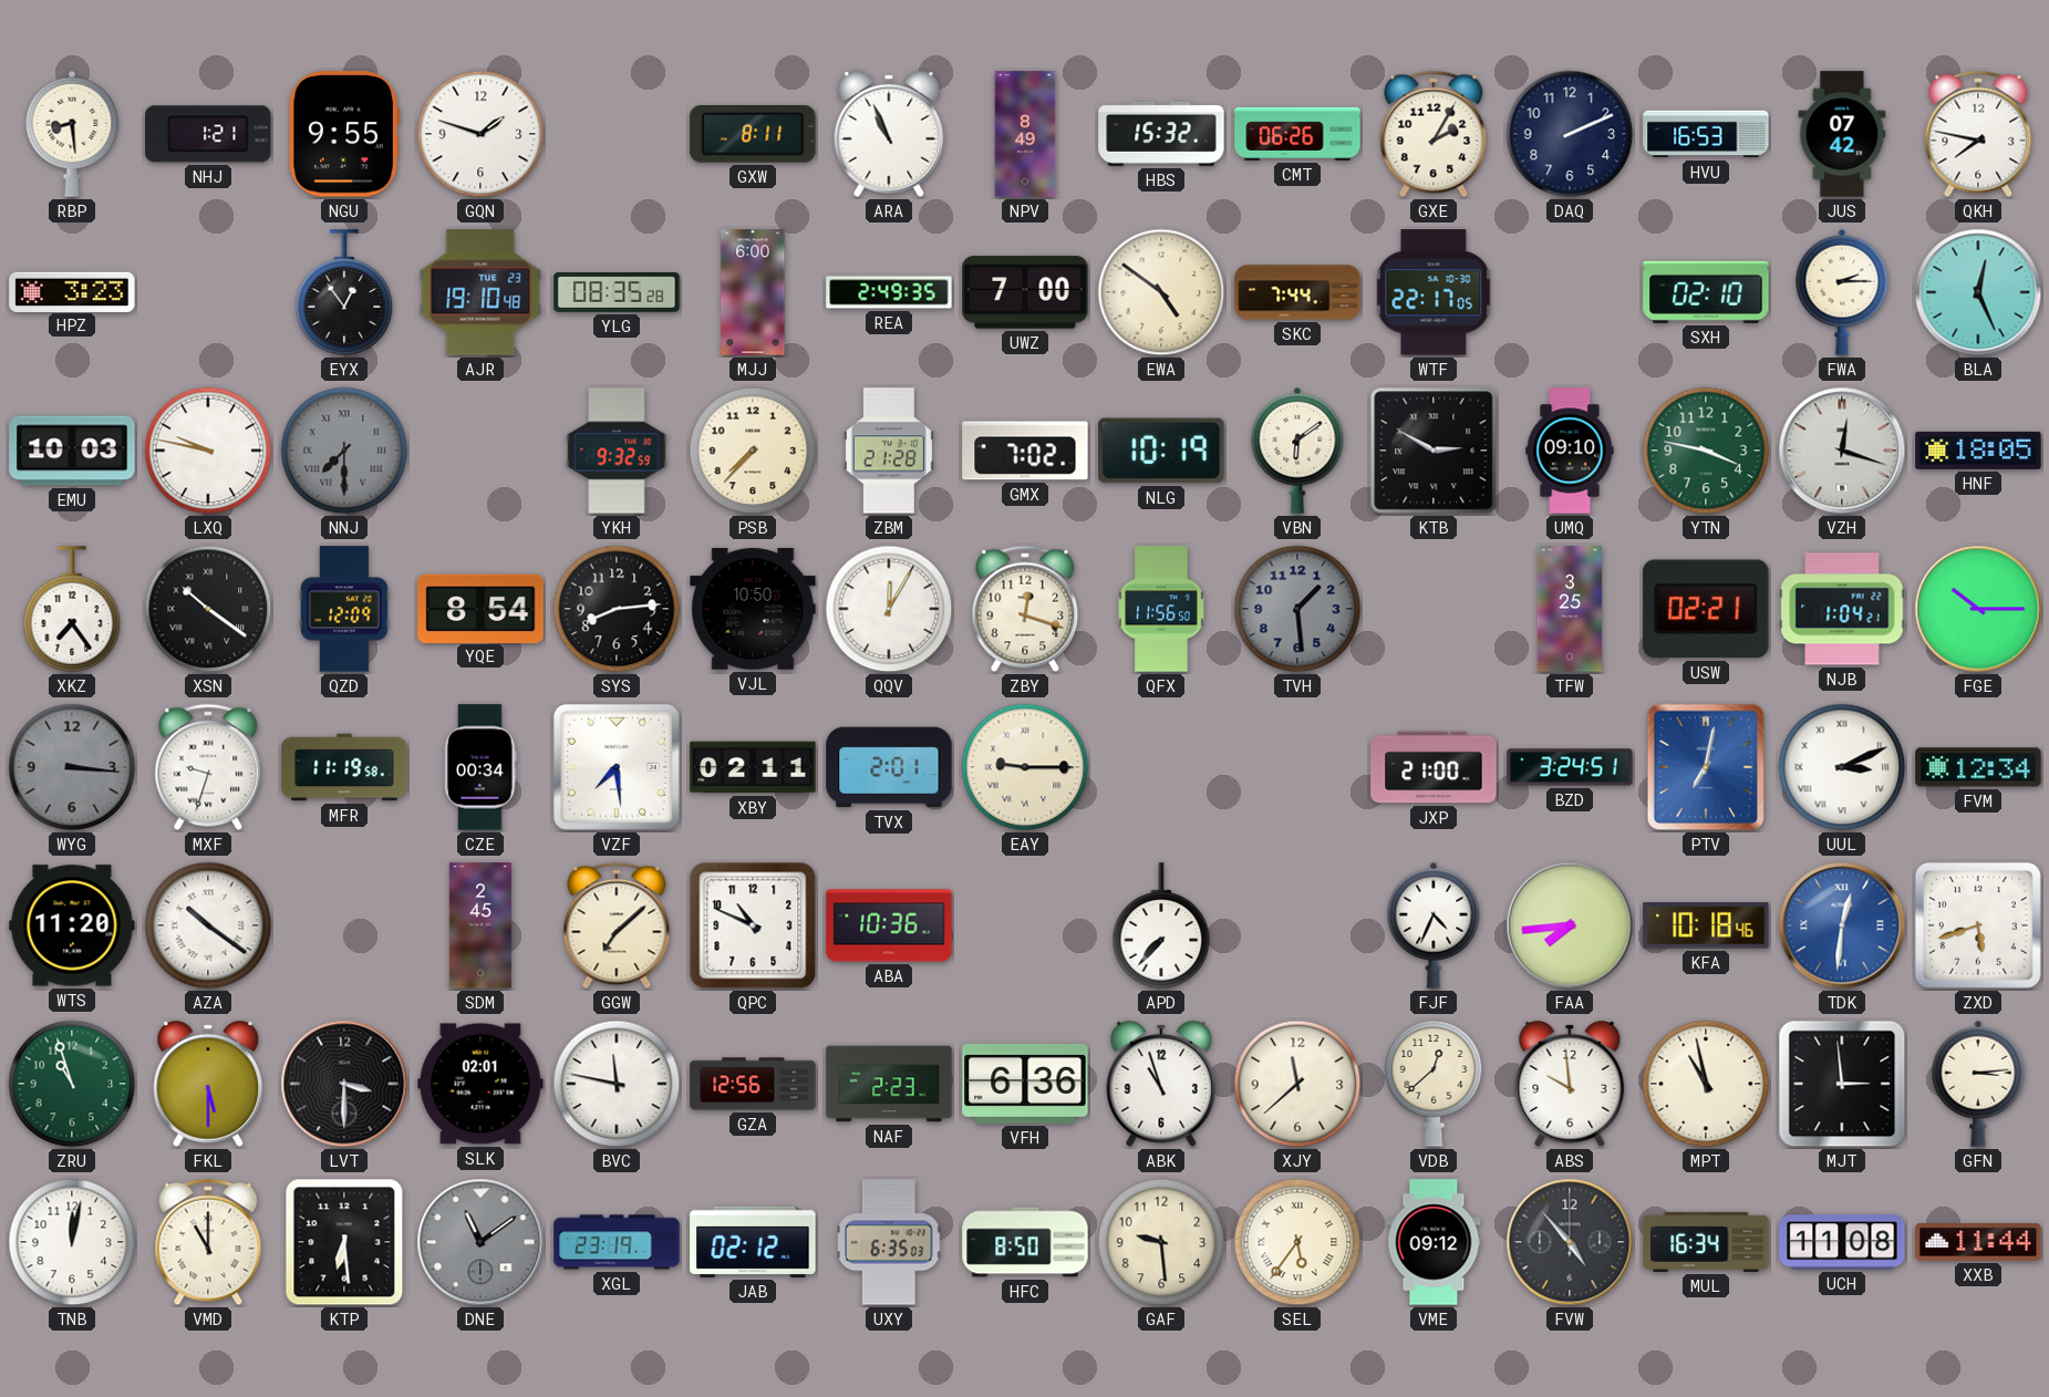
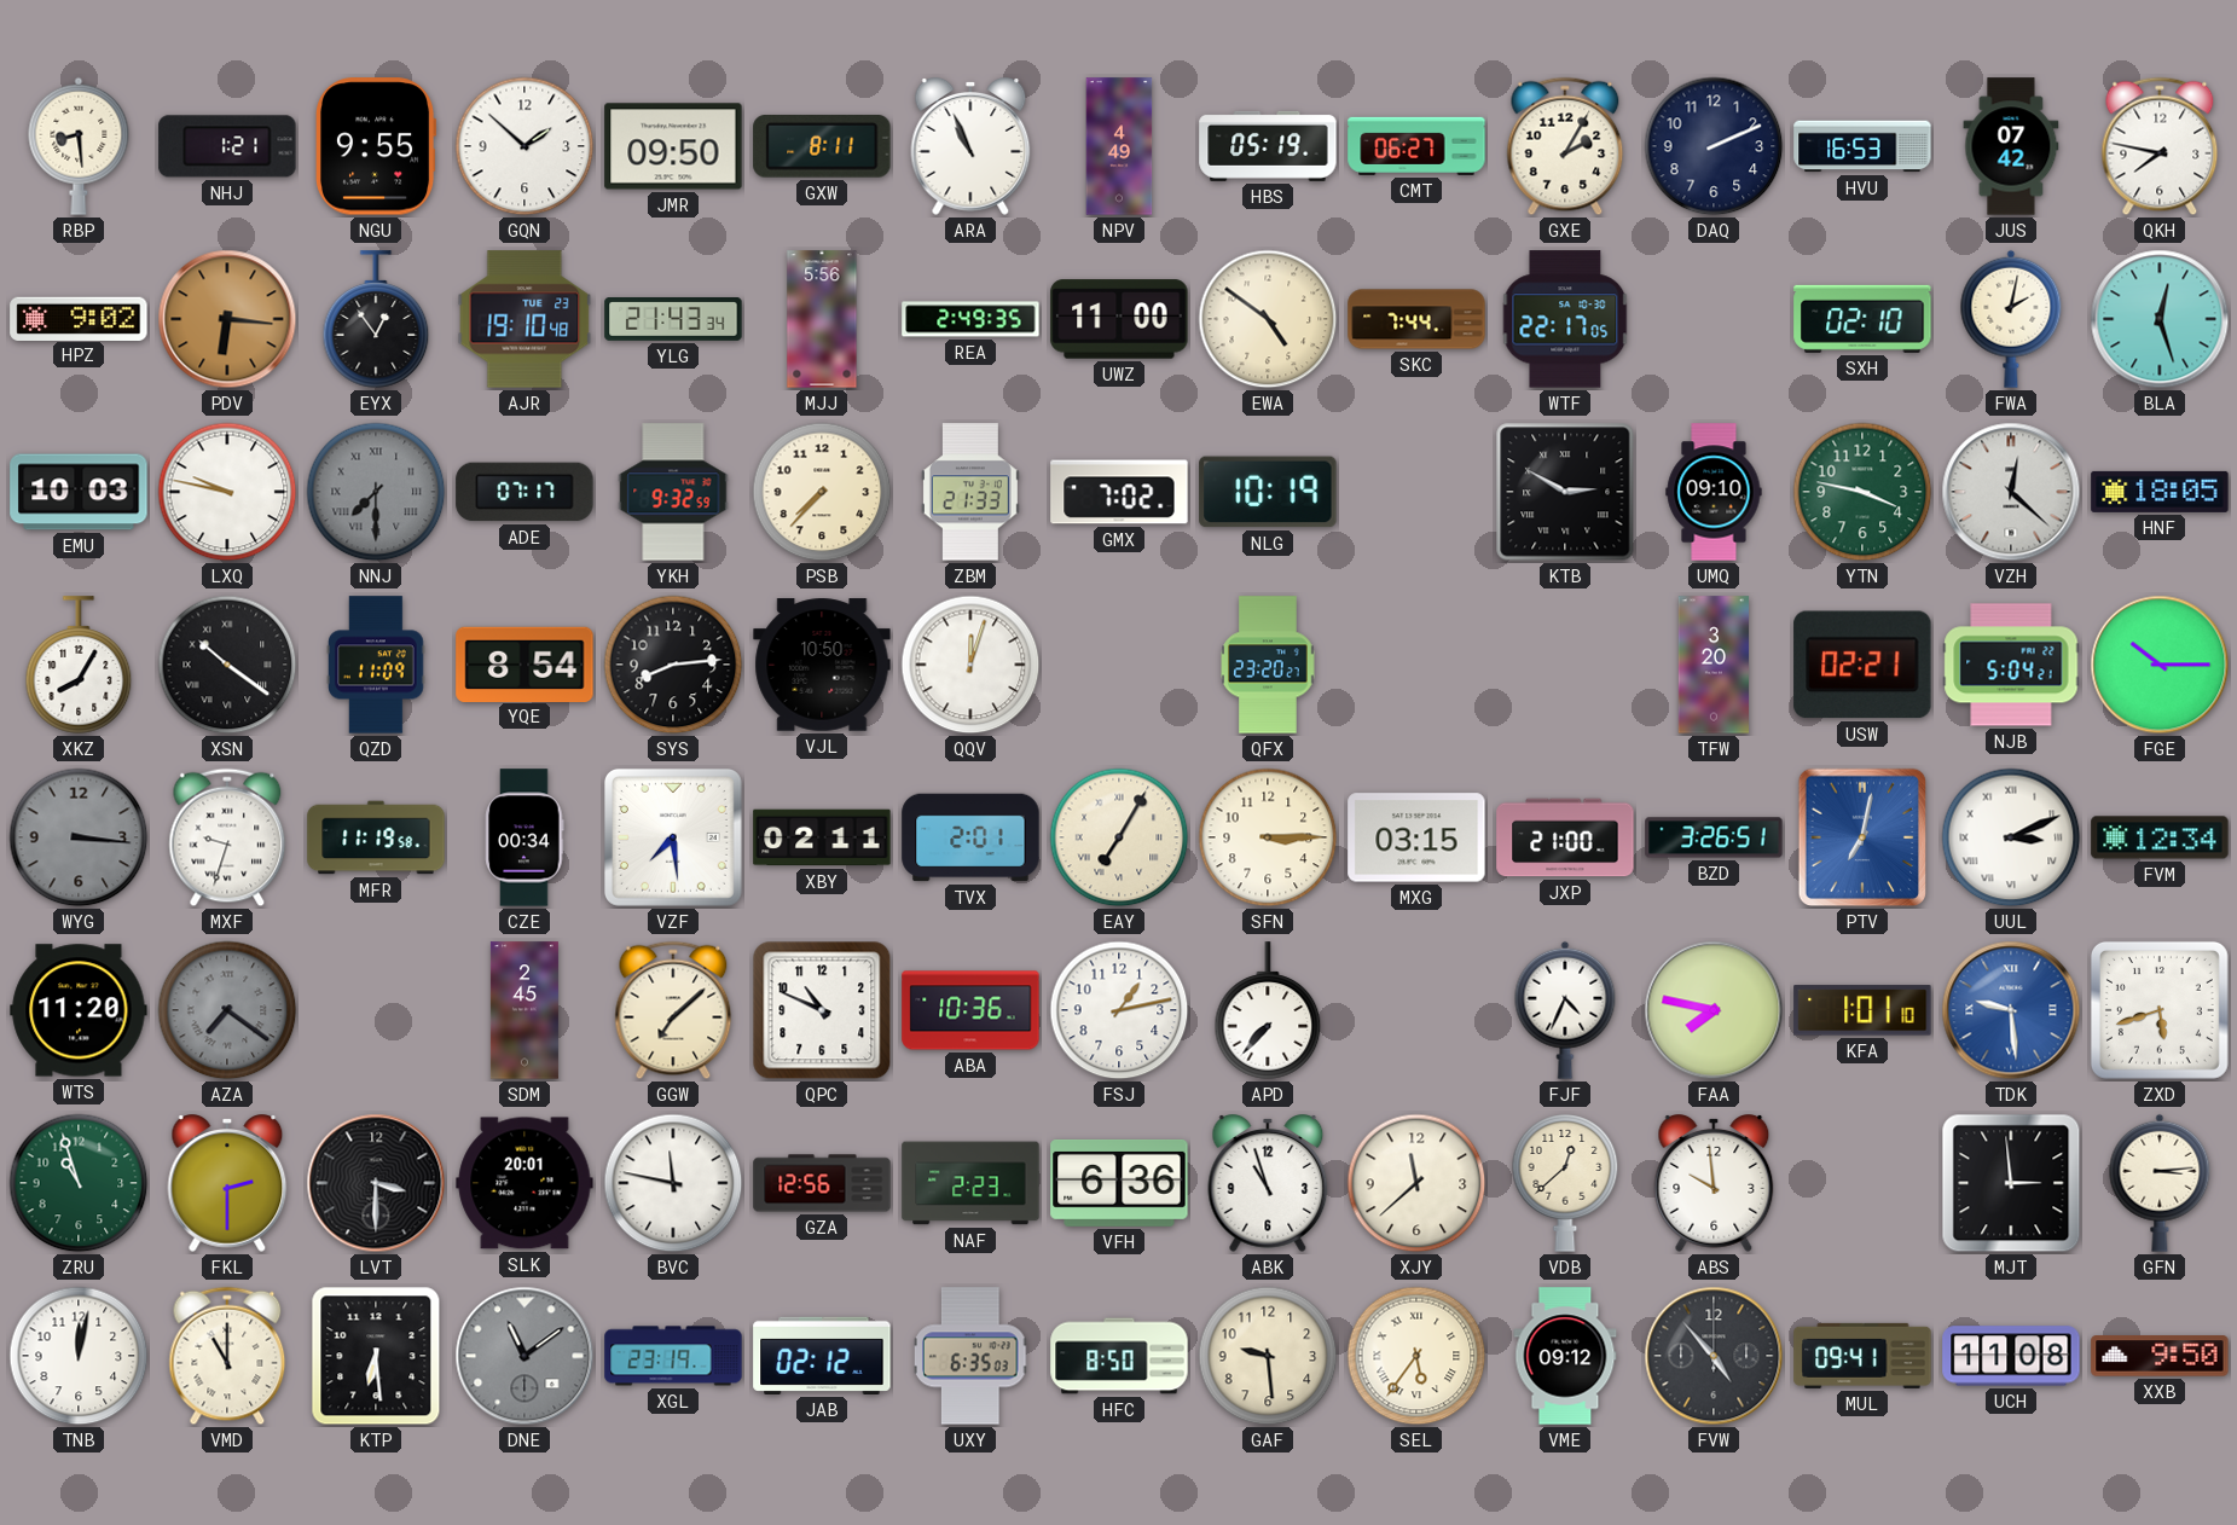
GQN: 1:48 -> 1:52 (525, 146)
JMR: none -> 09:50 (673, 146)
NPV: 8:49 -> 4:49 (1119, 146)
HBS: 15:32 -> 05:19 (1268, 146)
CMT: 06:26 -> 06:27 (1416, 146)
HPZ: 3:23 -> 9:02 (79, 318)
PDV: none -> 6:16 (227, 319)
YLG: 08:35 -> 21:43 (673, 320)
MJJ: 6:00 -> 5:56 (822, 319)
UWZ: 7:00 -> 11:00 (1119, 319)
FWA: 2:15 -> 2:02 (2011, 319)
BLA: 12:26 -> 12:27 (2160, 319)
ADE: none -> 07:17 (525, 492)
ZBM: 21:28 -> 21:33 (970, 492)
VBN: 6:09 -> none (1297, 451)
VZH: 12:18 -> 12:22 (2011, 492)
XKZ: 7:24 -> 8:05 (79, 665)
QZD: 12:09 -> 11:09 (376, 665)
QQV: 12:05 -> 12:03 (970, 665)
ZBY: 12:18 -> none (1025, 609)
QFX: 11:56 -> 23:20 (1268, 665)
TVH: 1:29 -> none (1297, 609)
TFW: 3:25 -> 3:20 (1712, 665)
NJB: 1:04 -> 5:04 (2011, 665)
EAY: 9:15 -> 7:05 (1119, 837)
SFN: none -> 3:15 (1268, 837)
MXG: none -> 03:15 (1416, 837)
BZD: 3:24 -> 3:26 (1714, 837)
AZA: 10:21 -> 7:21 (227, 1010)
AZA dial: white -> grey (227, 1010)
FSJ: none -> 1:13 (1119, 1010)
FAA: 7:44 -> 7:47 (1714, 1010)
KFA: 10:18 -> 1:01 (1862, 1010)
TDK: 12:31 -> 9:29 (2011, 1010)
FKL: 5:30 -> 2:30 (227, 1184)
SLK: 02:01 -> 20:01 (525, 1183)
MPT: 10:58 -> none (1706, 1084)
MUL: 16:34 -> 09:41 (1862, 1356)
XXB: 11:44 -> 9:50 (2160, 1356)
